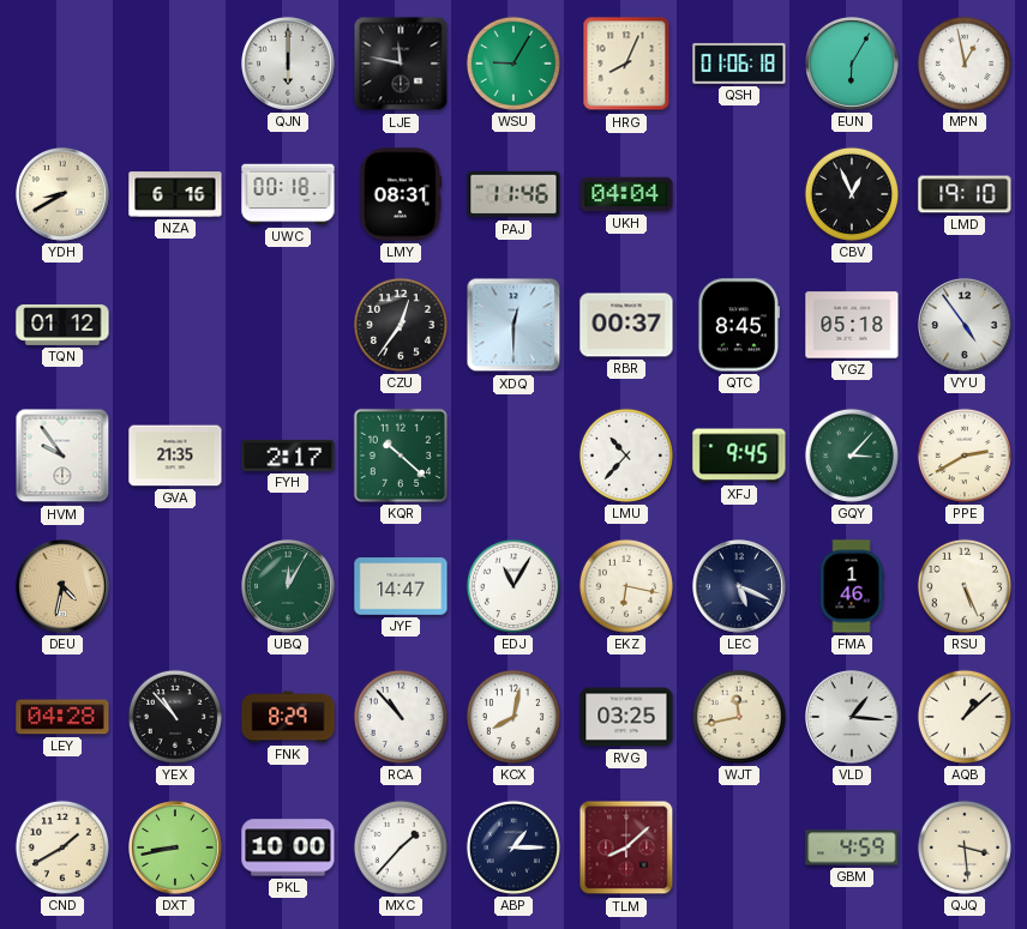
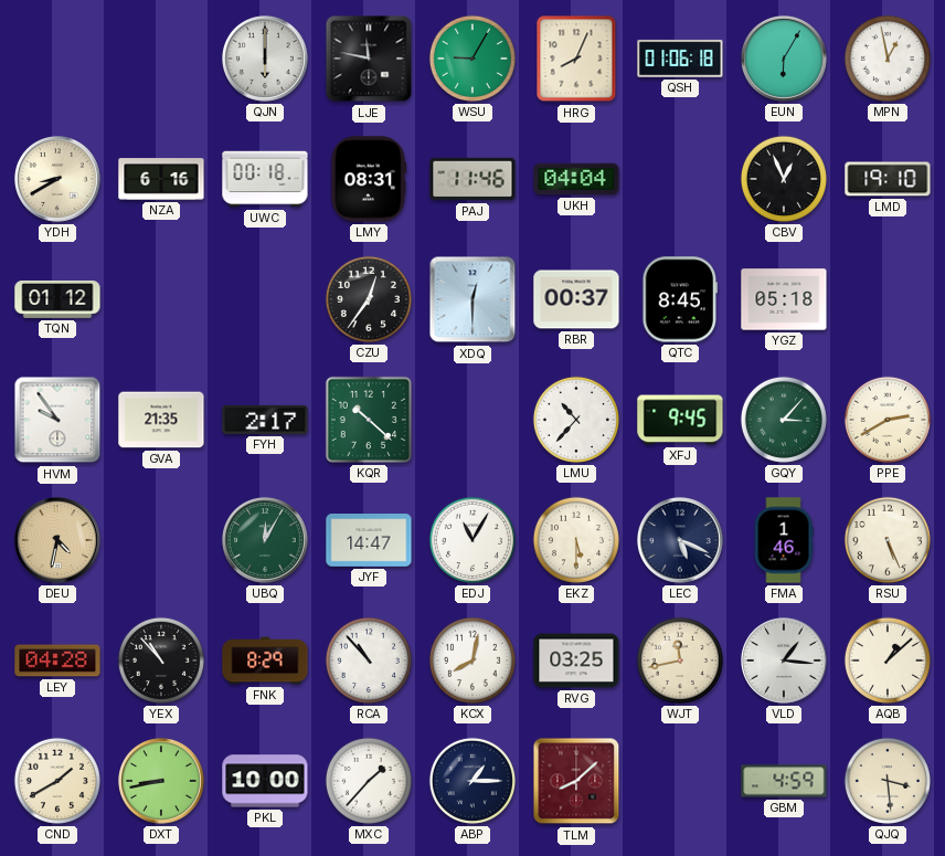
VYU: 4:54 -> none (966, 326)
EKZ: 6:17 -> 5:30 (576, 540)
